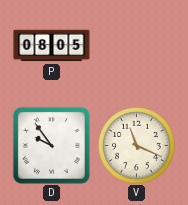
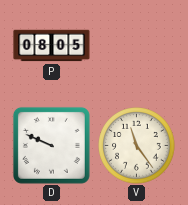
D: 9:54 -> 9:49 (51, 145)
V: 11:19 -> 11:24 (137, 146)
